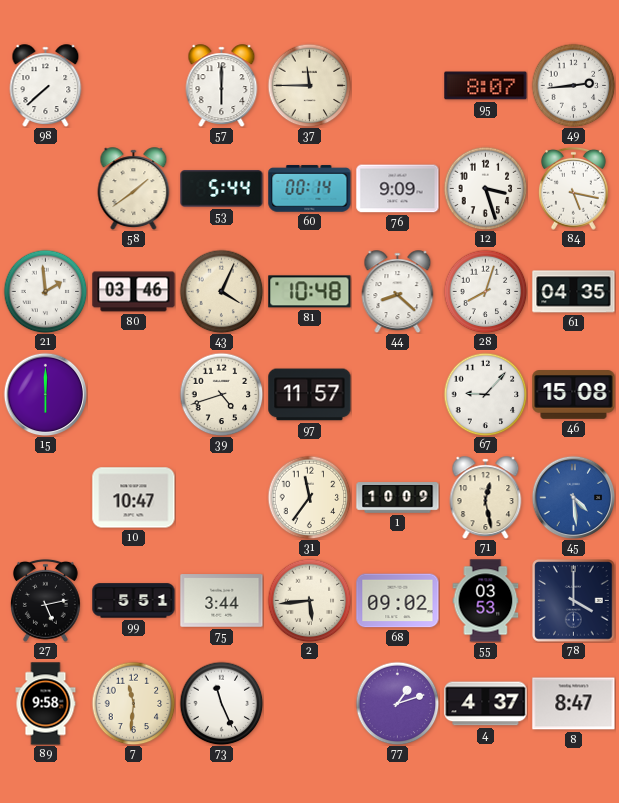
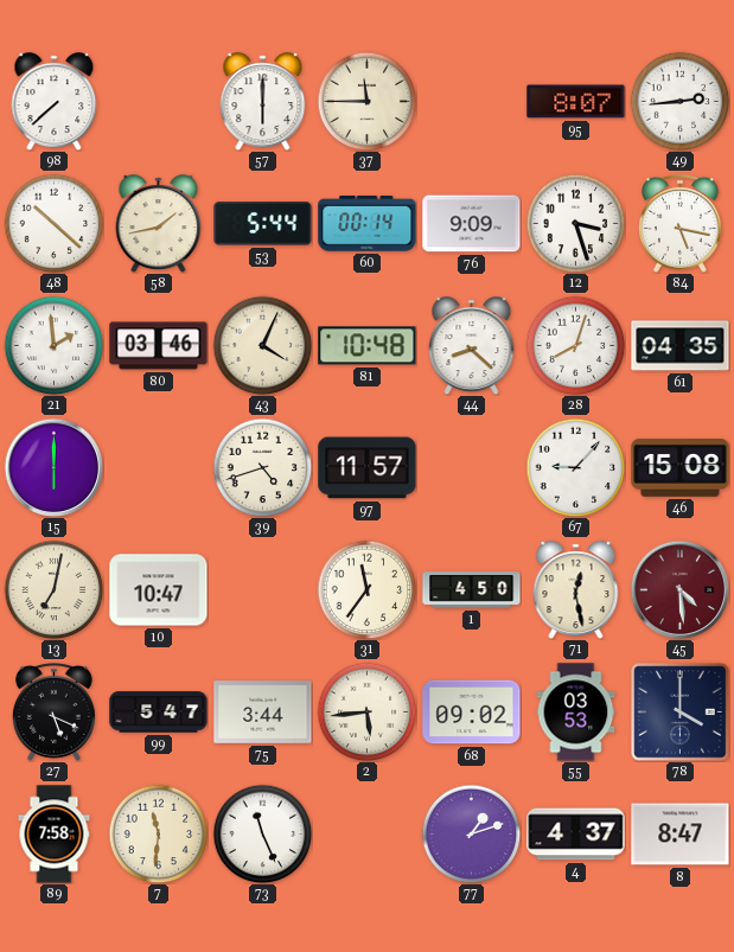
48: none -> 10:22 (53, 223)
58: 1:39 -> 1:43 (159, 224)
13: none -> 7:02 (53, 589)
1: 10:09 -> 4:50 (472, 590)
45 dial: blue -> burgundy (679, 589)
27: 5:13 -> 5:19 (53, 711)
99: 5:51 -> 5:47 (159, 713)
89: 9:58 -> 7:58 (55, 835)
